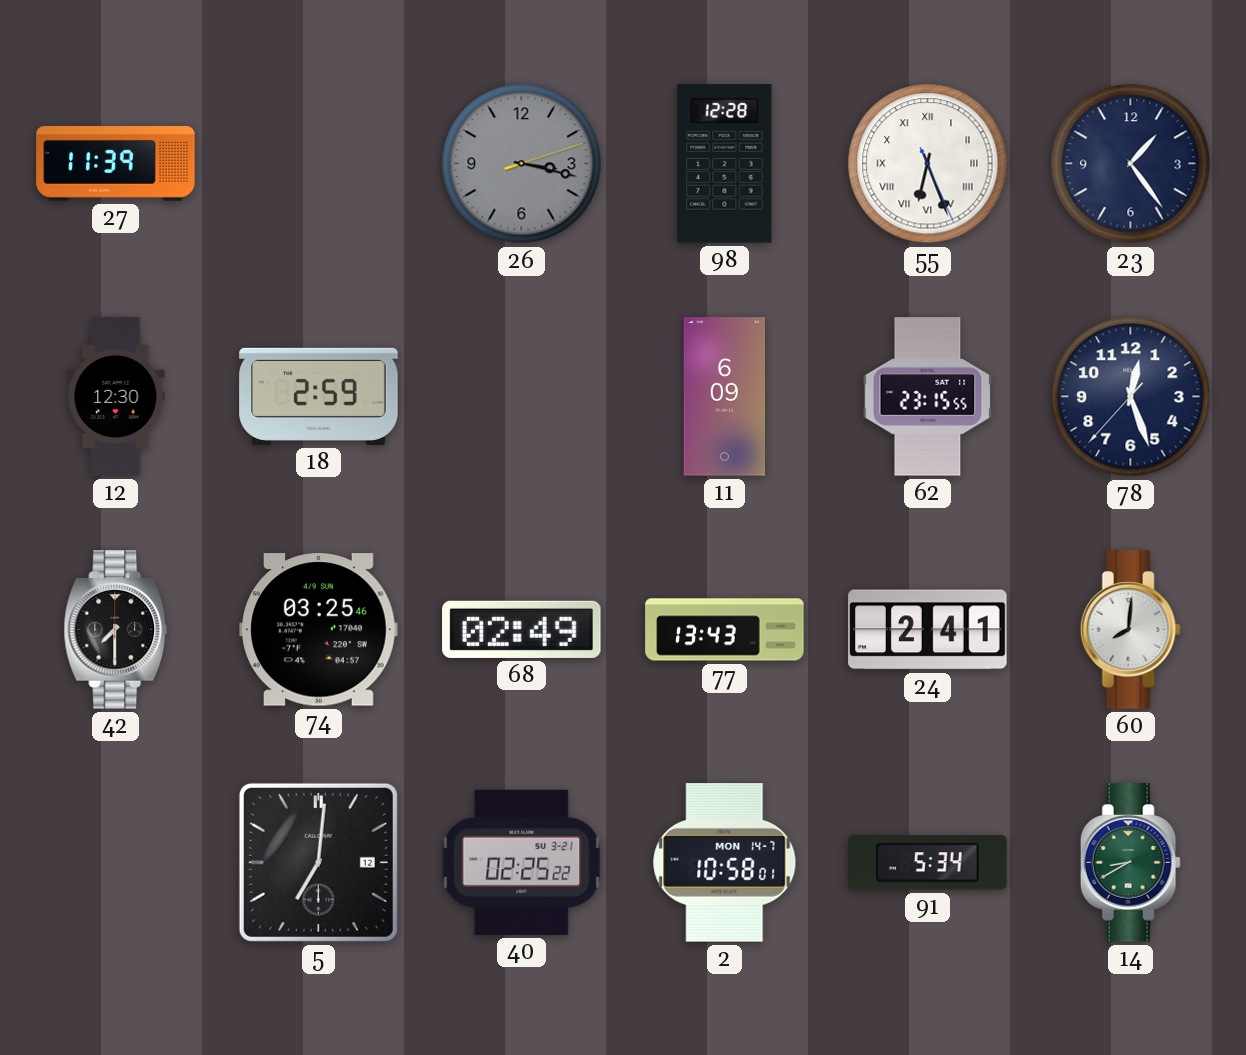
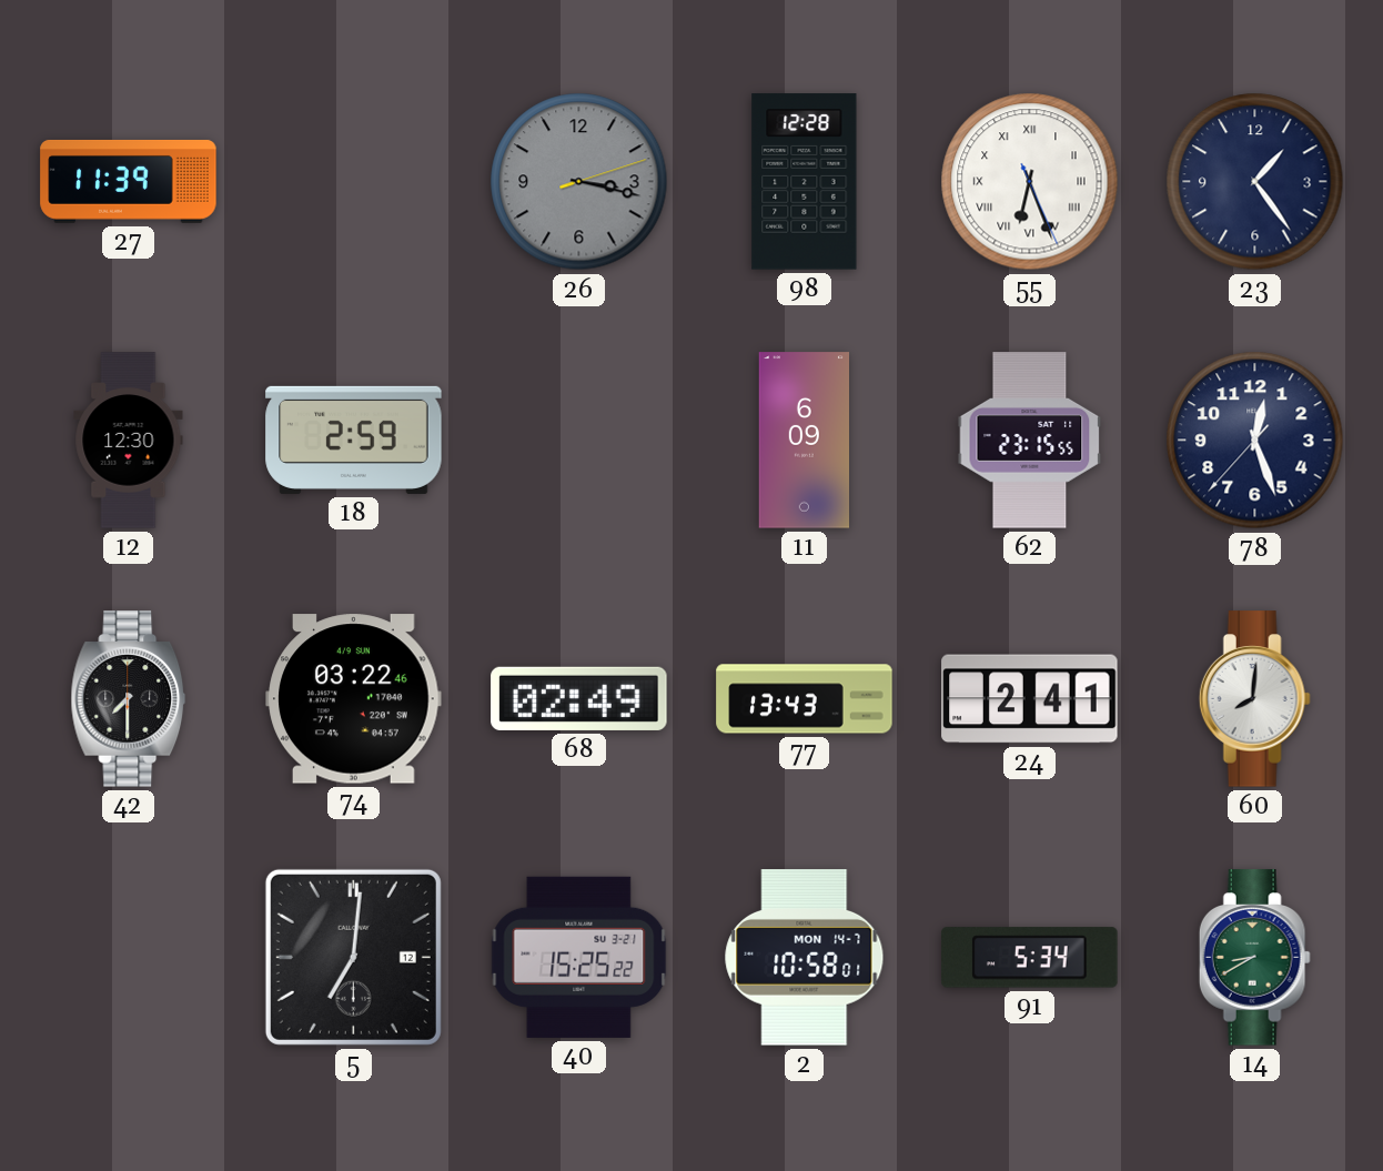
74: 03:25 -> 03:22 (354, 699)
40: 02:25 -> 15:25 (579, 957)
